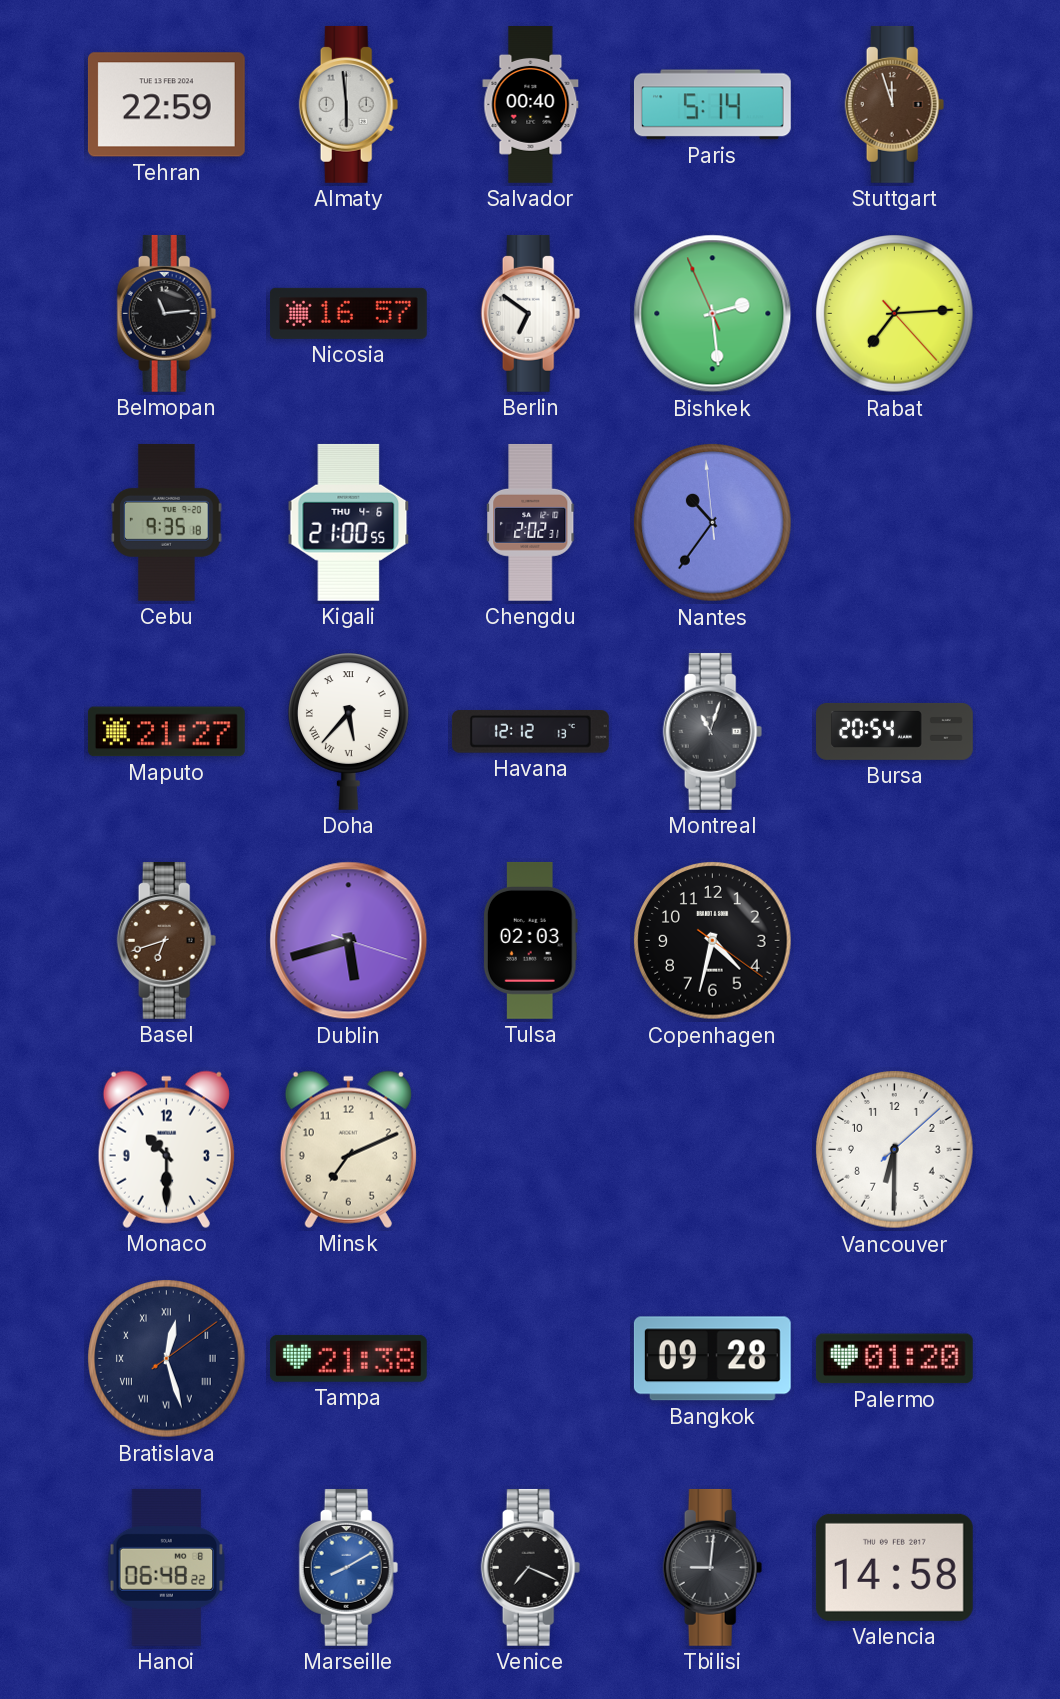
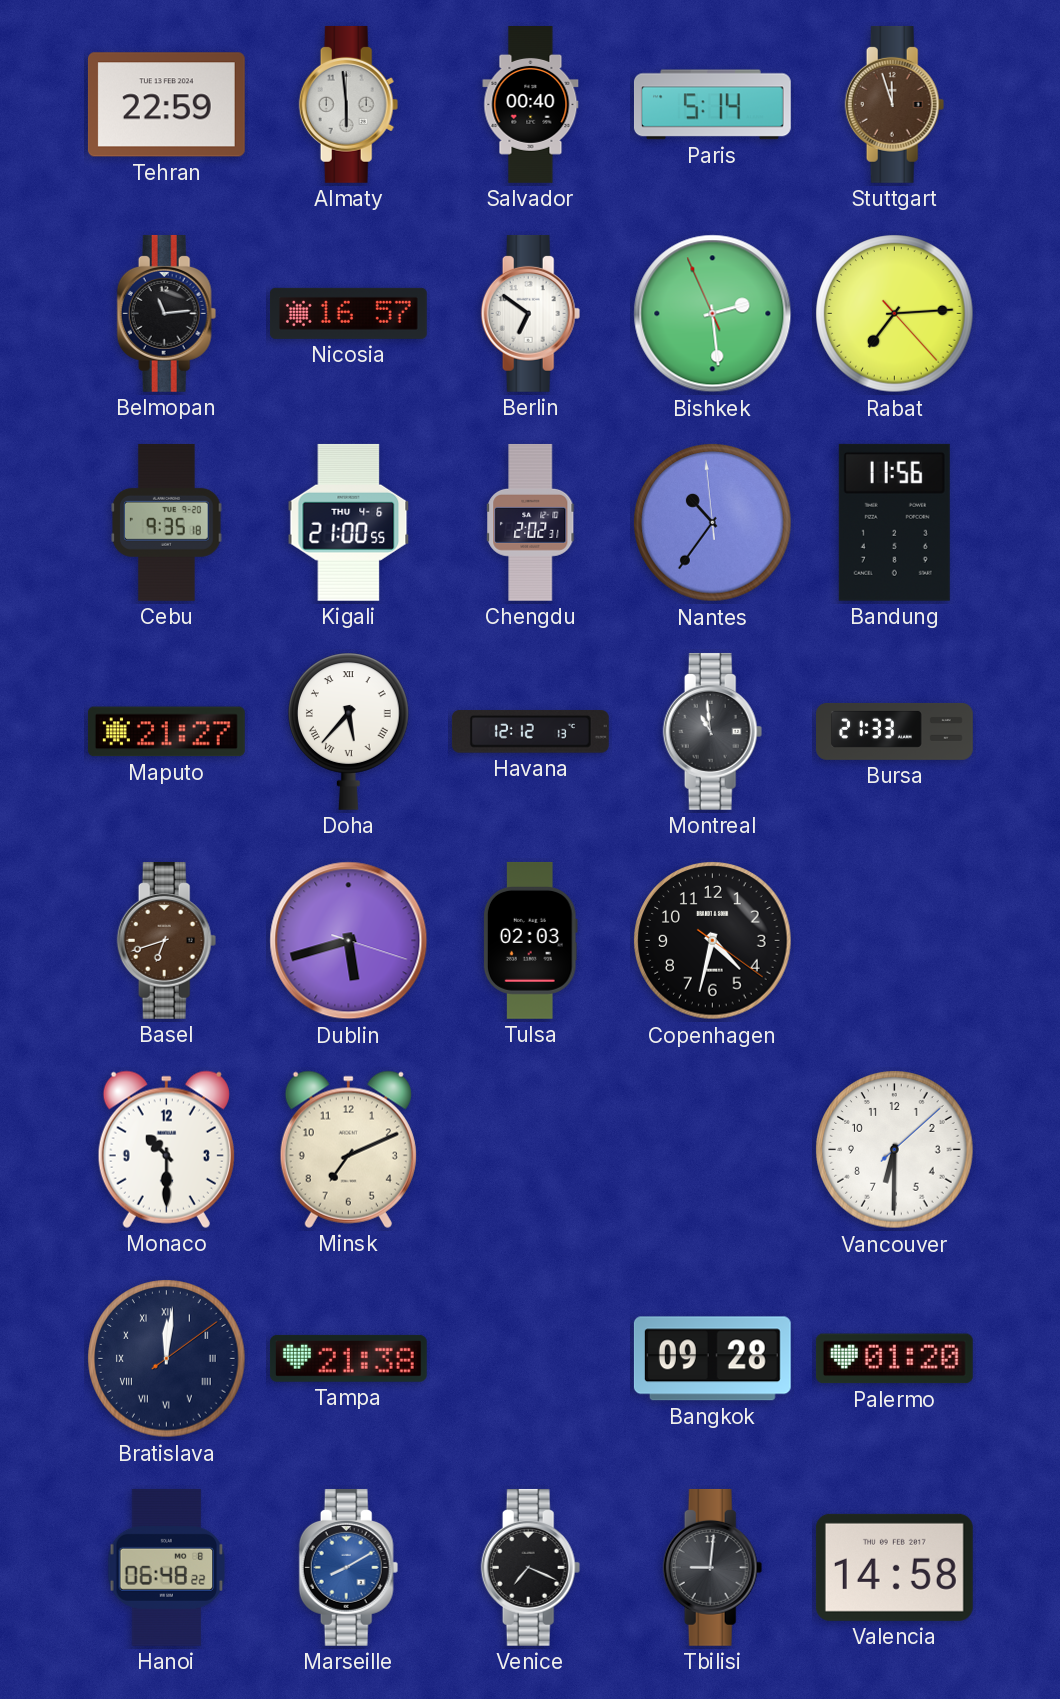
Bandung: none -> 11:56 (894, 522)
Montreal: 11:03 -> 10:59 (713, 731)
Bursa: 20:54 -> 21:33 (895, 731)
Bratislava: 12:27 -> 12:01 (167, 1359)
